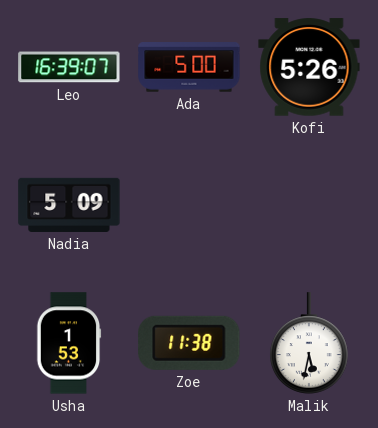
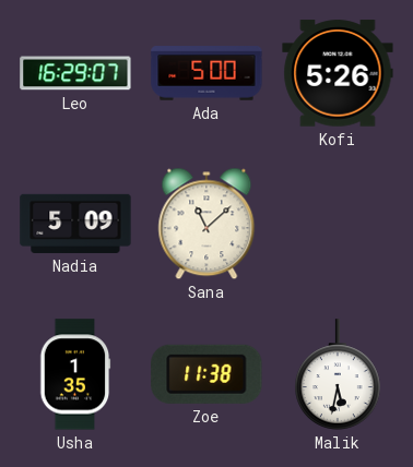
Leo: 16:39 -> 16:29 (75, 73)
Sana: none -> 11:08 (206, 224)
Usha: 1:53 -> 1:35 (75, 374)
